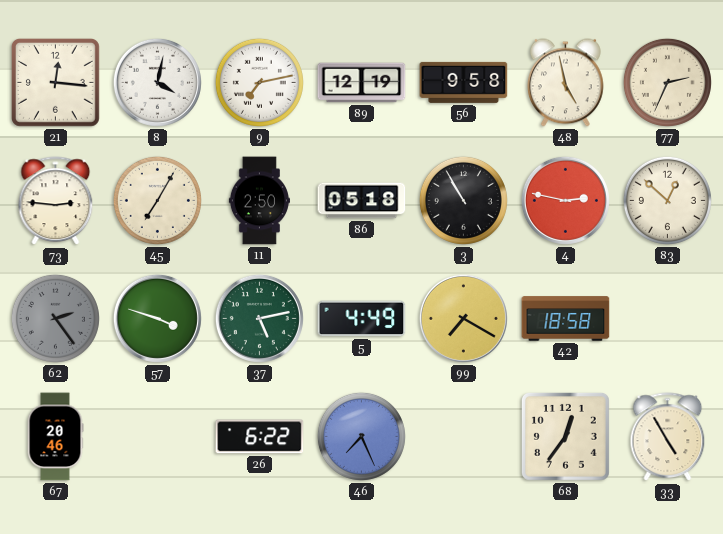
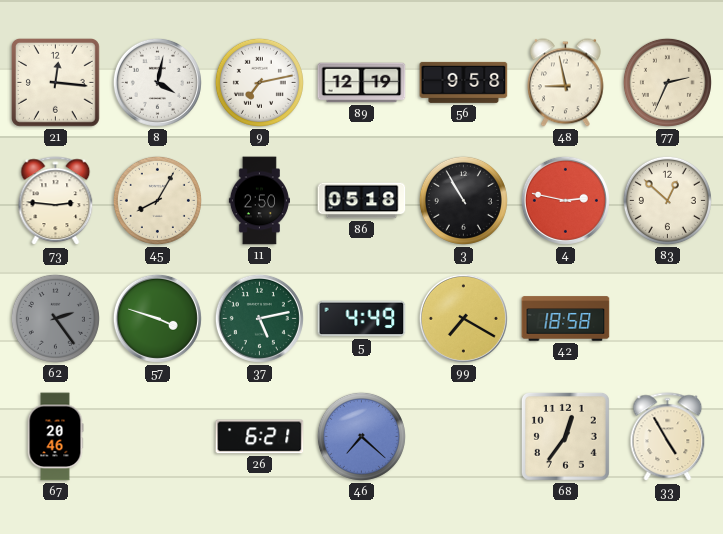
48: 4:58 -> 8:58 (566, 83)
45: 7:05 -> 8:05 (157, 200)
26: 6:22 -> 6:21 (260, 437)
46: 7:26 -> 7:22 (361, 436)
